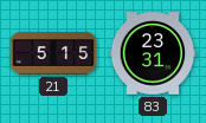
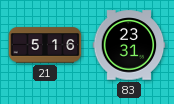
21: 5:15 -> 5:16 (45, 45)
